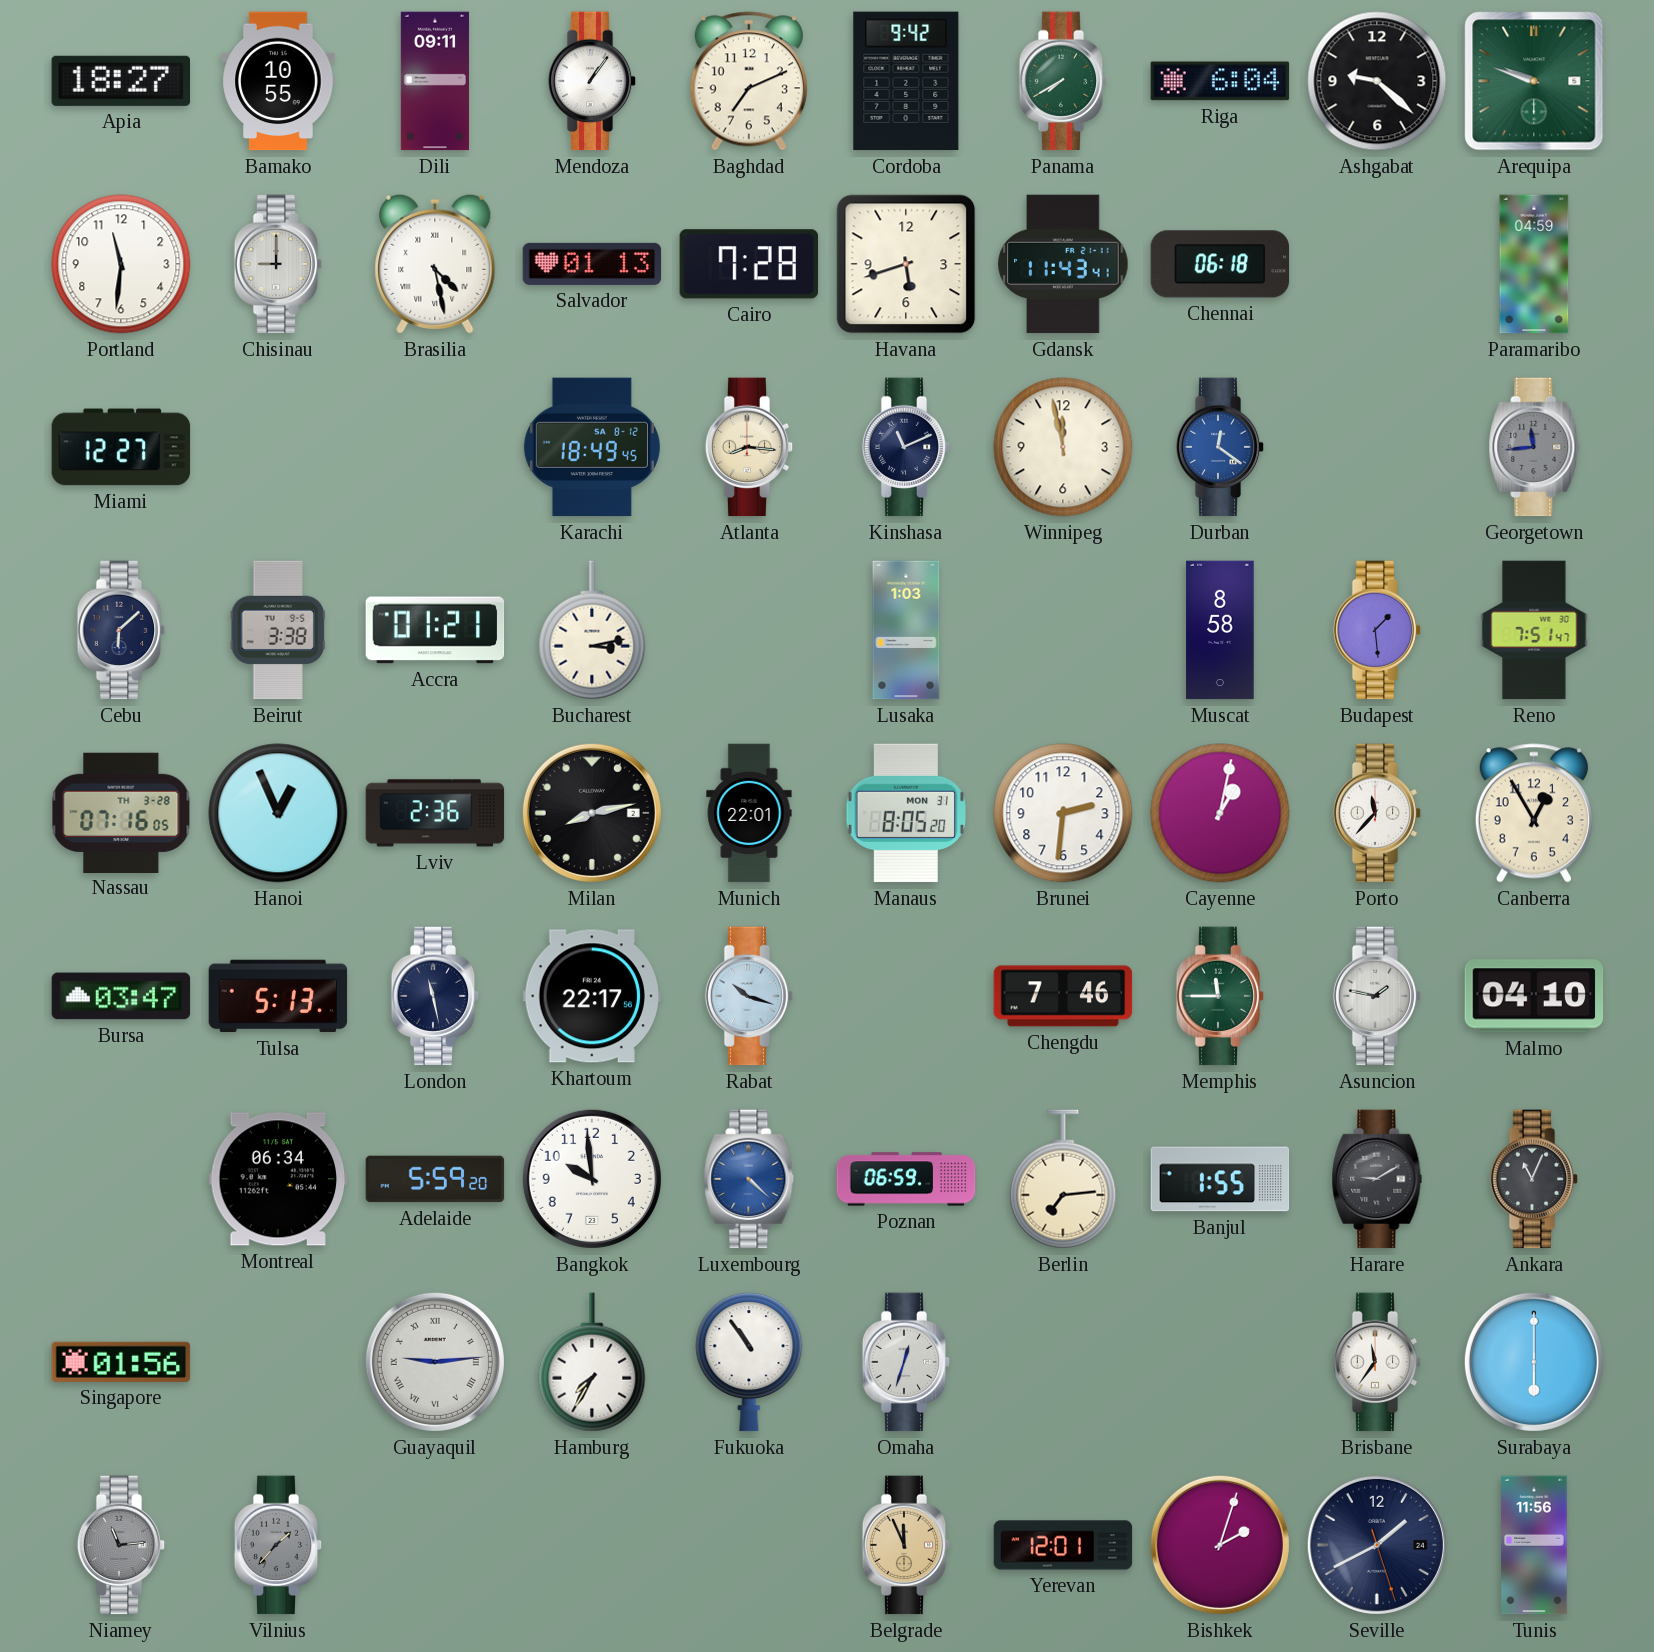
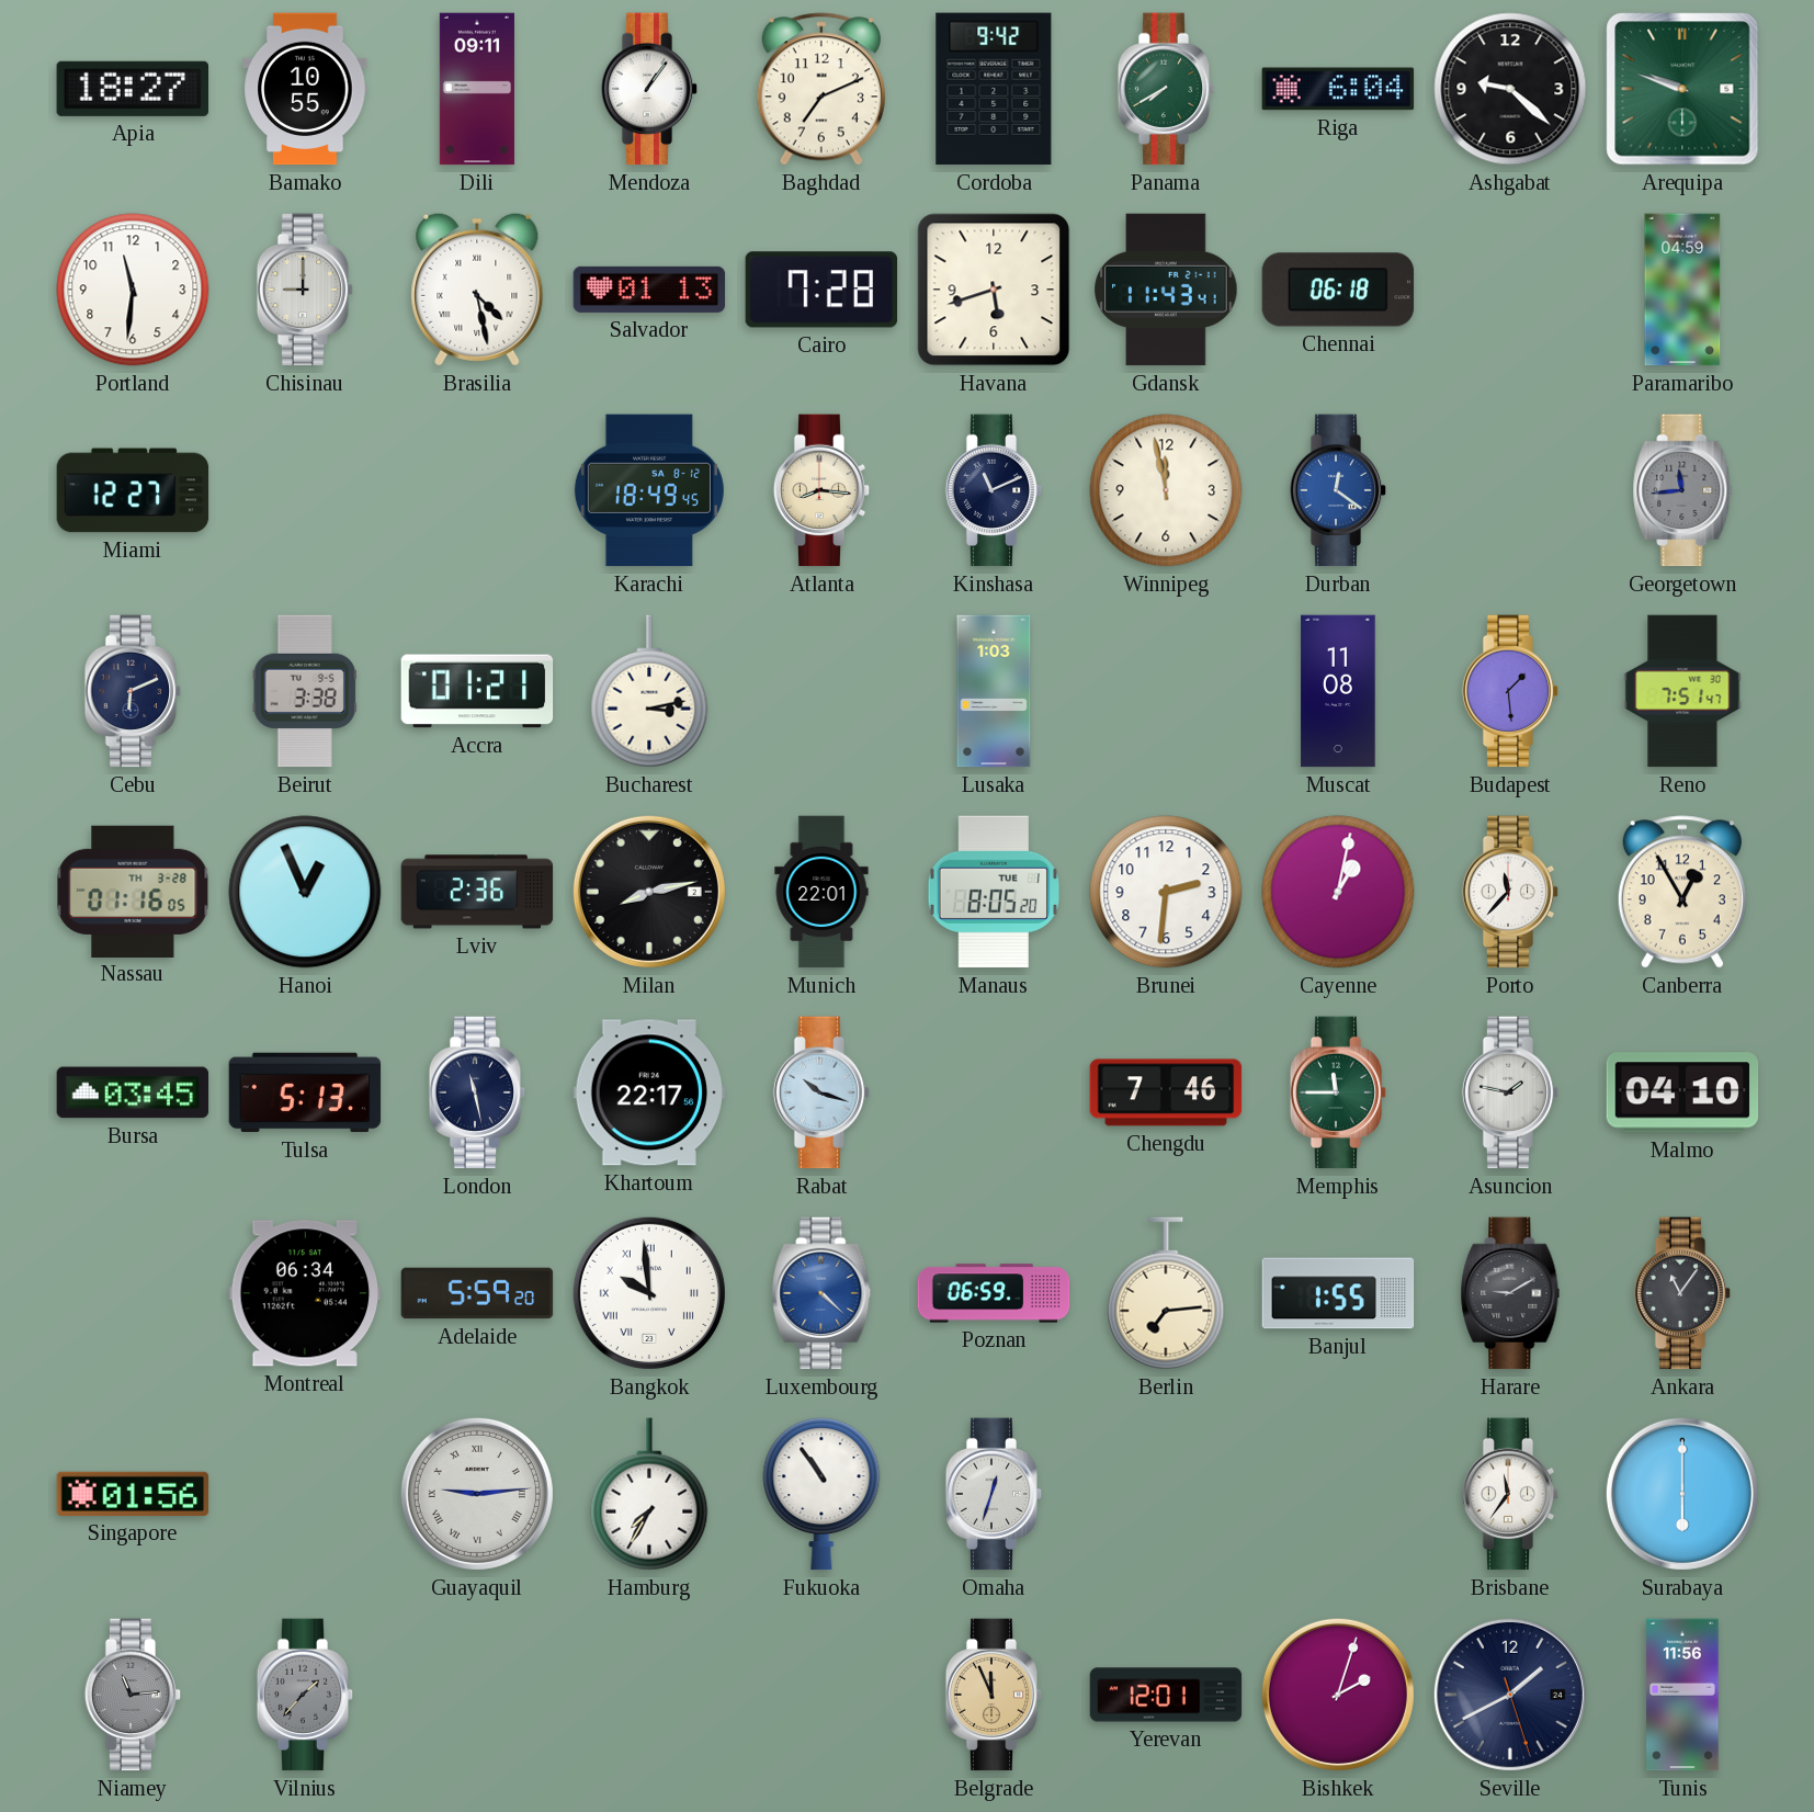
Cebu: 6:08 -> 6:11 (133, 691)
Muscat: 8:58 -> 11:08 (1338, 691)
Nassau: 07:16 -> 01:16 (133, 891)
Manaus date: MON 31 -> TUE 1 (993, 892)
Bursa: 03:47 -> 03:45 (133, 1092)
Bangkok numerals: Arabic -> Roman (649, 1293)
Ankara: 11:04 -> 11:06 (1682, 1293)
